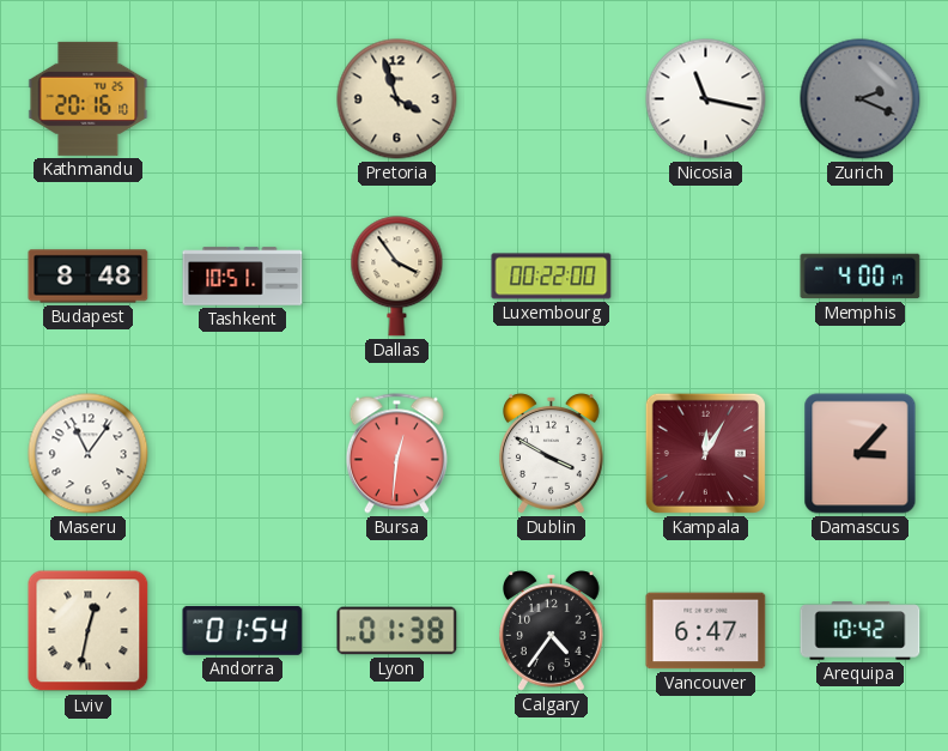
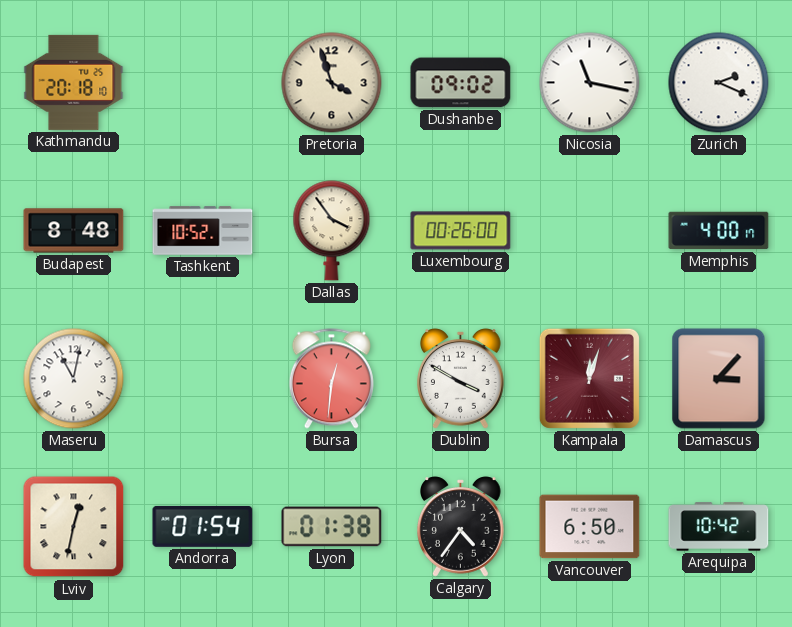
Kathmandu: 20:16 -> 20:18 (74, 82)
Dushanbe: none -> 09:02 (461, 83)
Zurich dial: grey -> white (719, 83)
Tashkent: 10:51 -> 10:52 (203, 231)
Luxembourg: 00:22 -> 00:26 (461, 231)
Maseru: 11:06 -> 11:02 (74, 379)
Kampala: 12:05 -> 12:03 (589, 378)
Vancouver: 6:47 -> 6:50 (590, 527)
